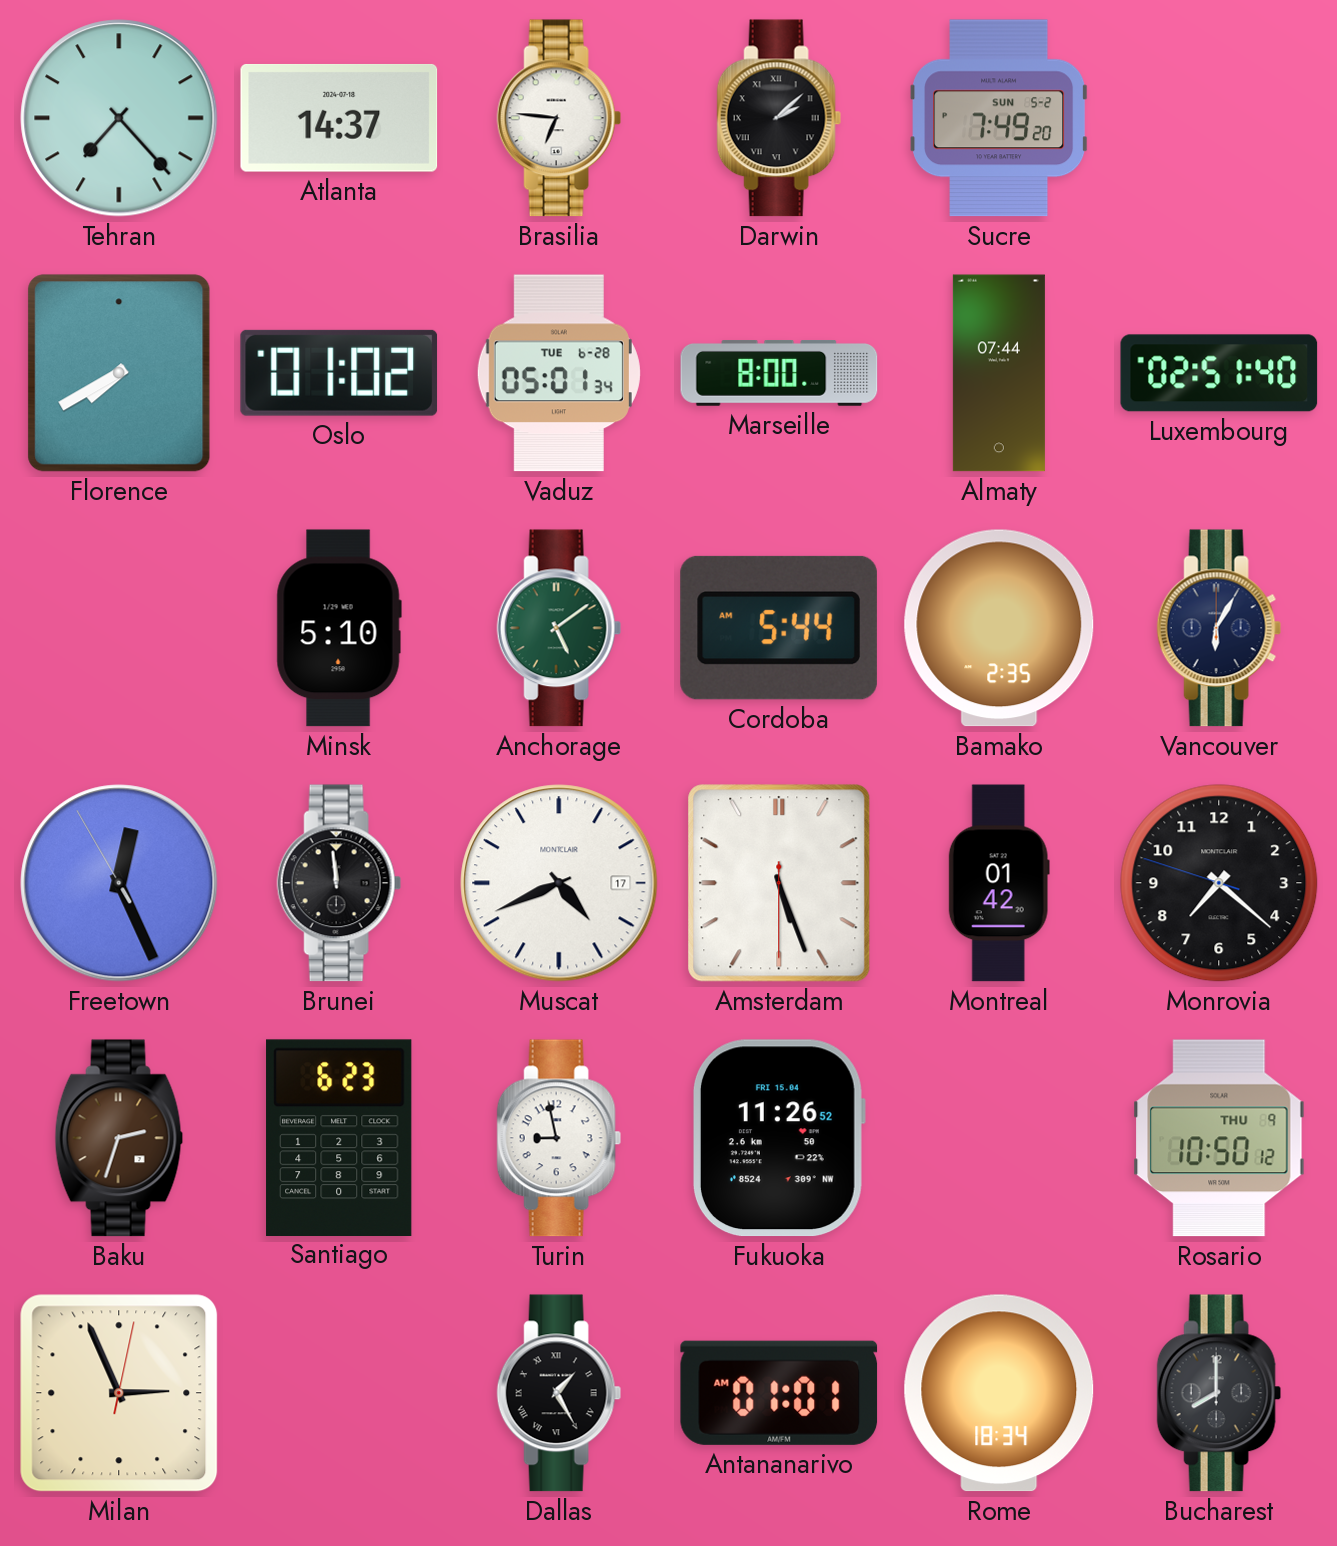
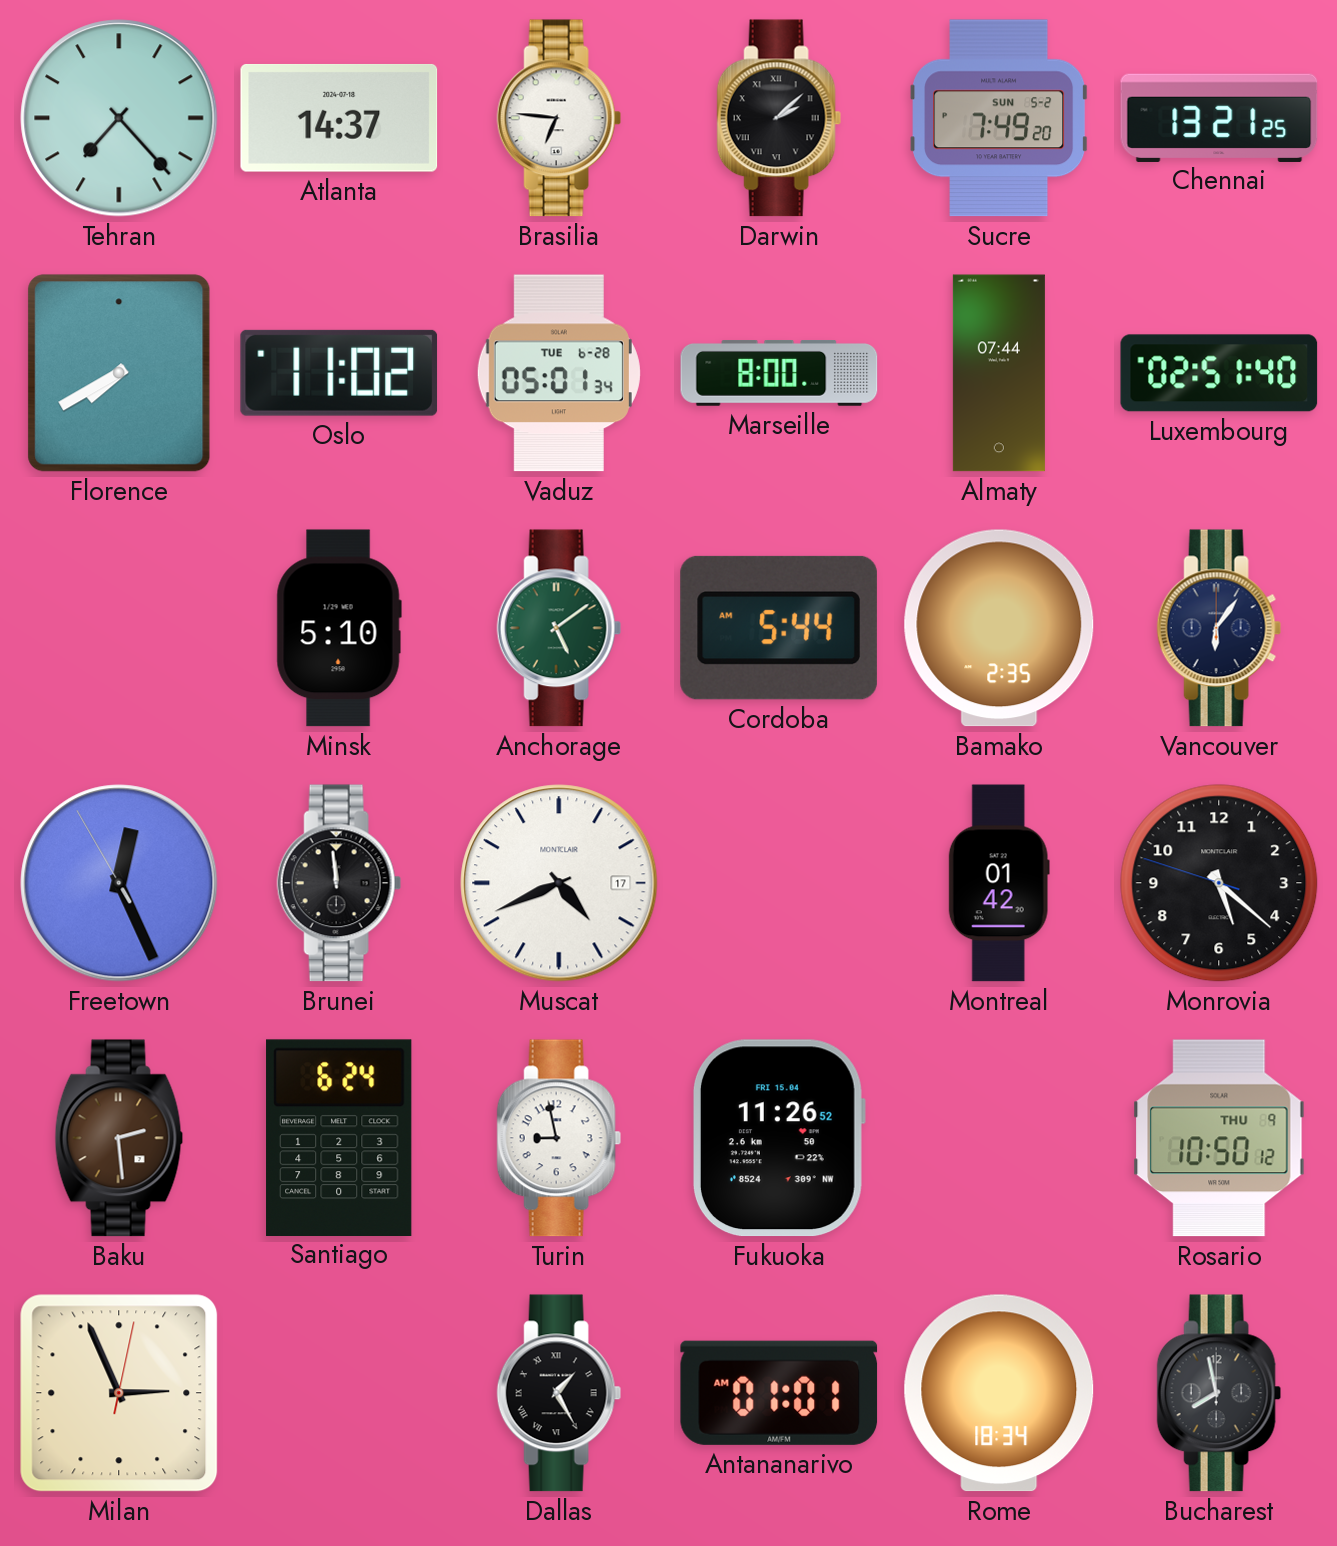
Chennai: none -> 13:21 (1219, 117)
Oslo: 01:02 -> 11:02 (339, 373)
Vancouver: 6:05 -> 6:06 (1219, 628)
Amsterdam: 5:26 -> none (779, 883)
Monrovia: 7:21 -> 5:21 (1219, 883)
Baku: 2:33 -> 2:29 (119, 1138)
Santiago: 6:23 -> 6:24 (339, 1137)
Bucharest: 8:00 -> 7:58 (1219, 1393)
